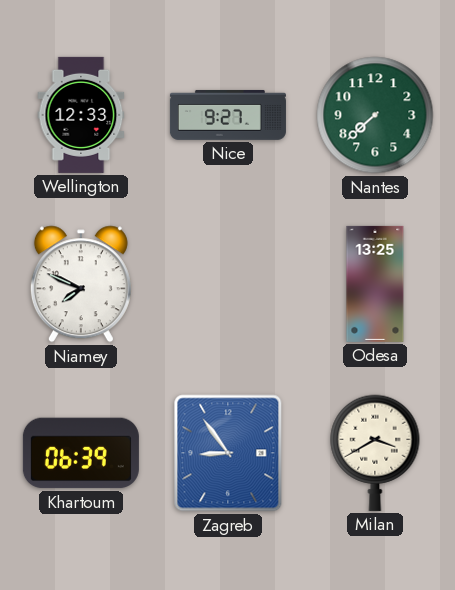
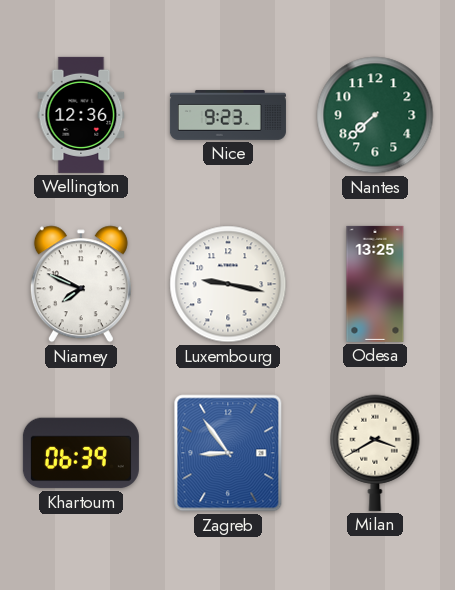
Wellington: 12:33 -> 12:36 (81, 115)
Nice: 9:27 -> 9:23 (228, 115)
Luxembourg: none -> 9:17 (228, 284)
